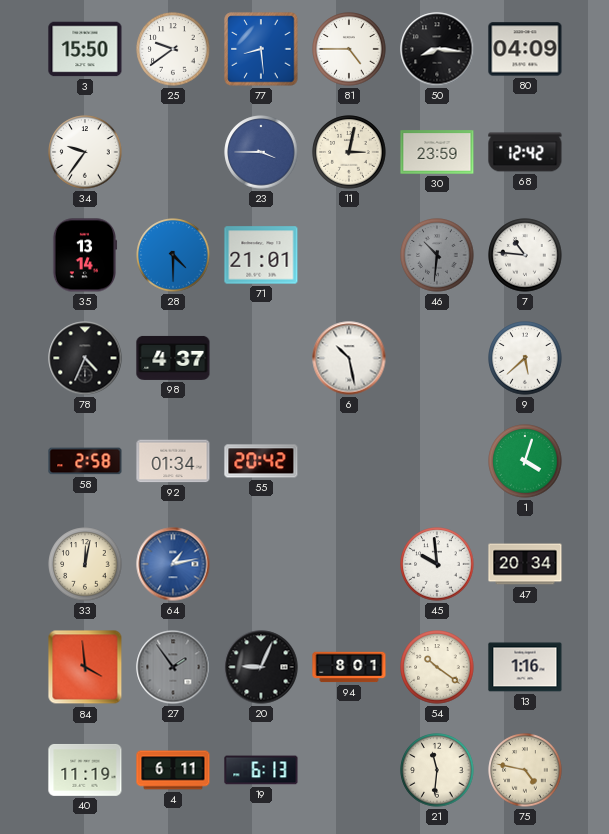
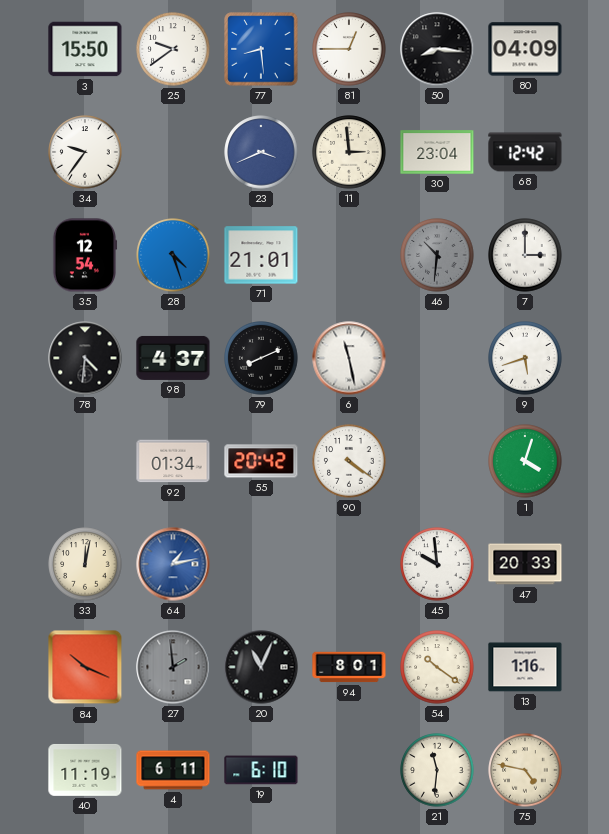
81: 4:45 -> 12:45 (349, 49)
23: 3:45 -> 3:41 (261, 152)
11: 3:02 -> 2:59 (349, 152)
30: 23:59 -> 23:04 (437, 152)
35: 13:14 -> 12:54 (85, 255)
28: 4:30 -> 4:27 (173, 255)
7: 10:46 -> 3:00 (525, 255)
78: 4:34 -> 4:31 (85, 358)
79: none -> 8:11 (261, 358)
6: 10:28 -> 11:28 (349, 358)
9: 5:38 -> 5:42 (525, 358)
58: 2:58 -> none (85, 461)
90: none -> 4:21 (349, 461)
47: 20:34 -> 20:33 (525, 564)
84: 3:59 -> 10:19 (85, 667)
27: 1:54 -> 1:59 (173, 667)
20: 9:04 -> 11:04 (261, 667)
19: 6:13 -> 6:10 (261, 770)
